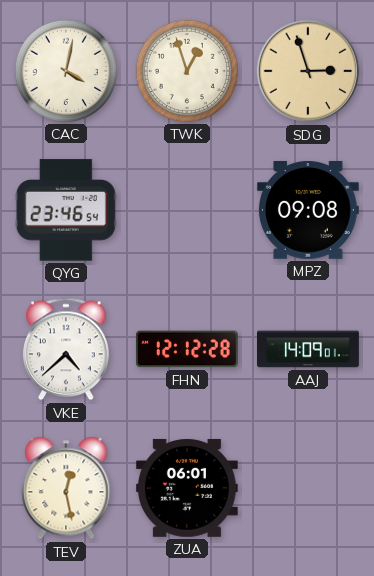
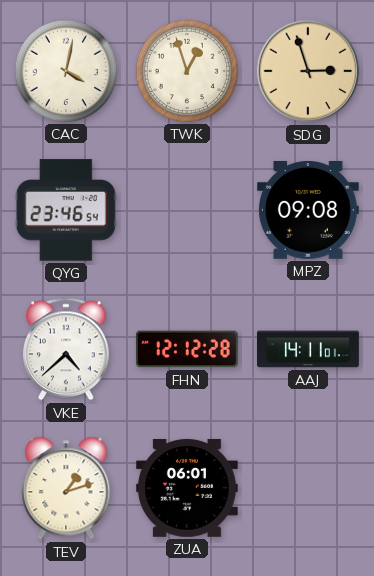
AAJ: 14:09 -> 14:11 (309, 349)
TEV: 12:28 -> 1:12 (66, 488)
